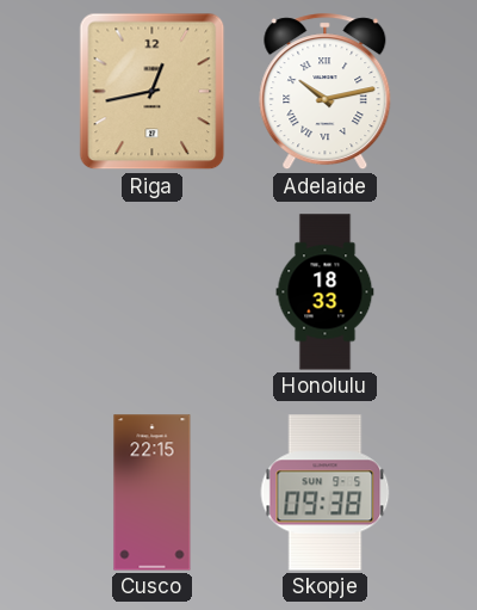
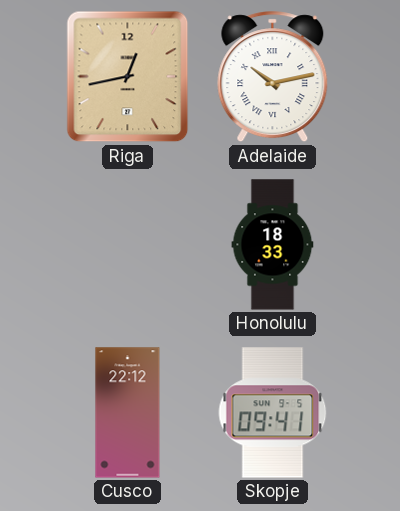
Cusco: 22:15 -> 22:12 (128, 413)
Skopje: 09:38 -> 09:41 (273, 413)
